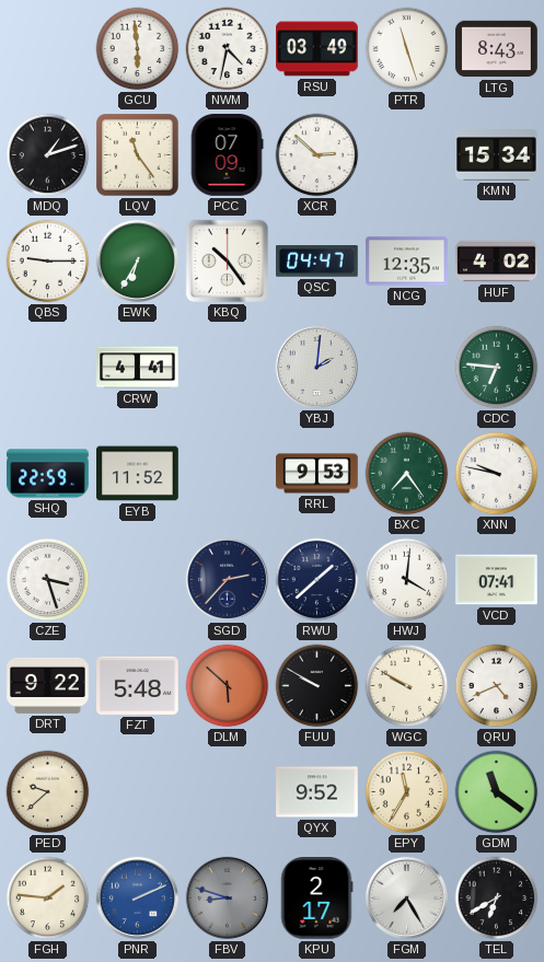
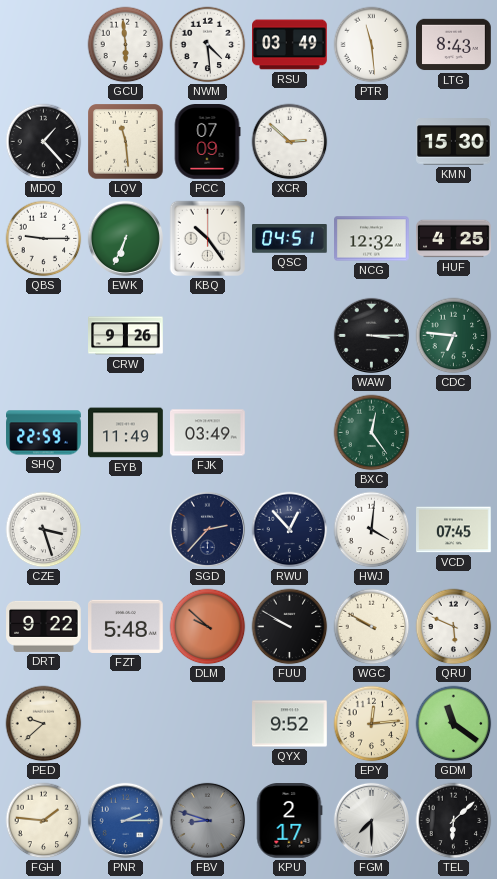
NWM: 4:32 -> 4:29 (208, 45)
PTR: 11:27 -> 11:29 (372, 45)
MDQ: 1:12 -> 1:23 (44, 142)
LQV: 11:24 -> 11:29 (126, 142)
KMN: 15:34 -> 15:30 (454, 142)
EWK: 6:35 -> 6:34 (125, 238)
QSC: 04:47 -> 04:51 (290, 239)
NCG: 12:35 -> 12:32 (372, 239)
HUF: 4:02 -> 4:25 (454, 239)
CRW: 4:41 -> 9:26 (126, 336)
YBJ: 2:01 -> none (316, 367)
WAW: none -> 3:15 (371, 335)
EYB: 11:52 -> 11:49 (126, 433)
FJK: none -> 03:49 (208, 433)
RRL: 9:53 -> none (317, 474)
BXC: 7:24 -> 12:24 (372, 433)
XNN: 9:47 -> none (497, 474)
RWU: 1:38 -> 12:53 (290, 530)
VCD: 07:41 -> 07:45 (454, 530)
DLM: 5:52 -> 9:52 (208, 627)
QRU: 4:41 -> 5:49 (454, 627)
EPY: 11:35 -> 12:14 (372, 724)
PNR: 2:11 -> 2:15 (125, 820)
FGM: 7:25 -> 7:30 (371, 820)
TEL: 6:40 -> 6:08 (454, 821)
